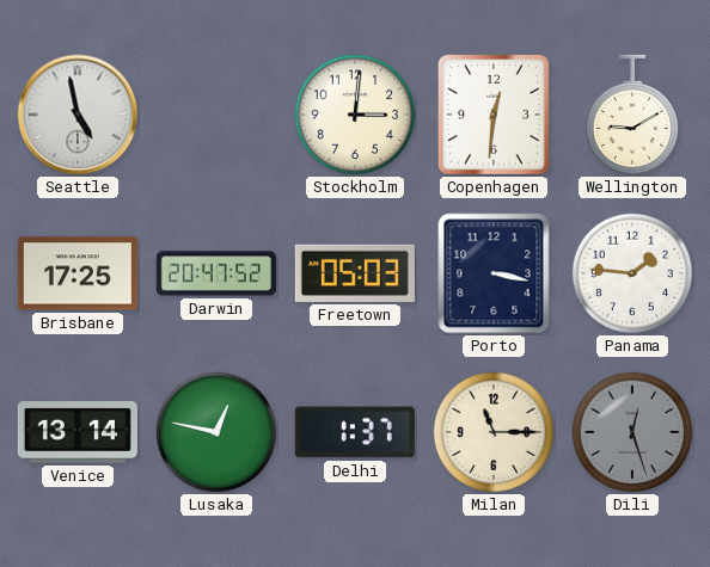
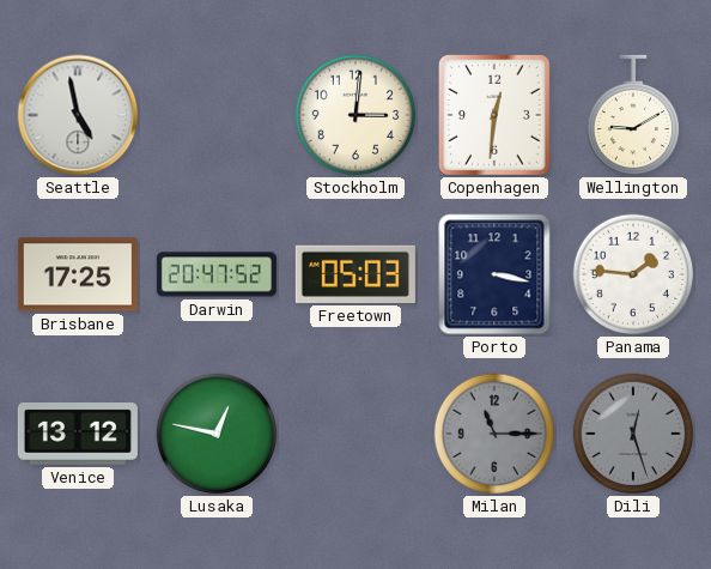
Venice: 13:14 -> 13:12 (78, 435)
Delhi: 1:37 -> none (355, 432)
Milan dial: cream -> grey (494, 434)
